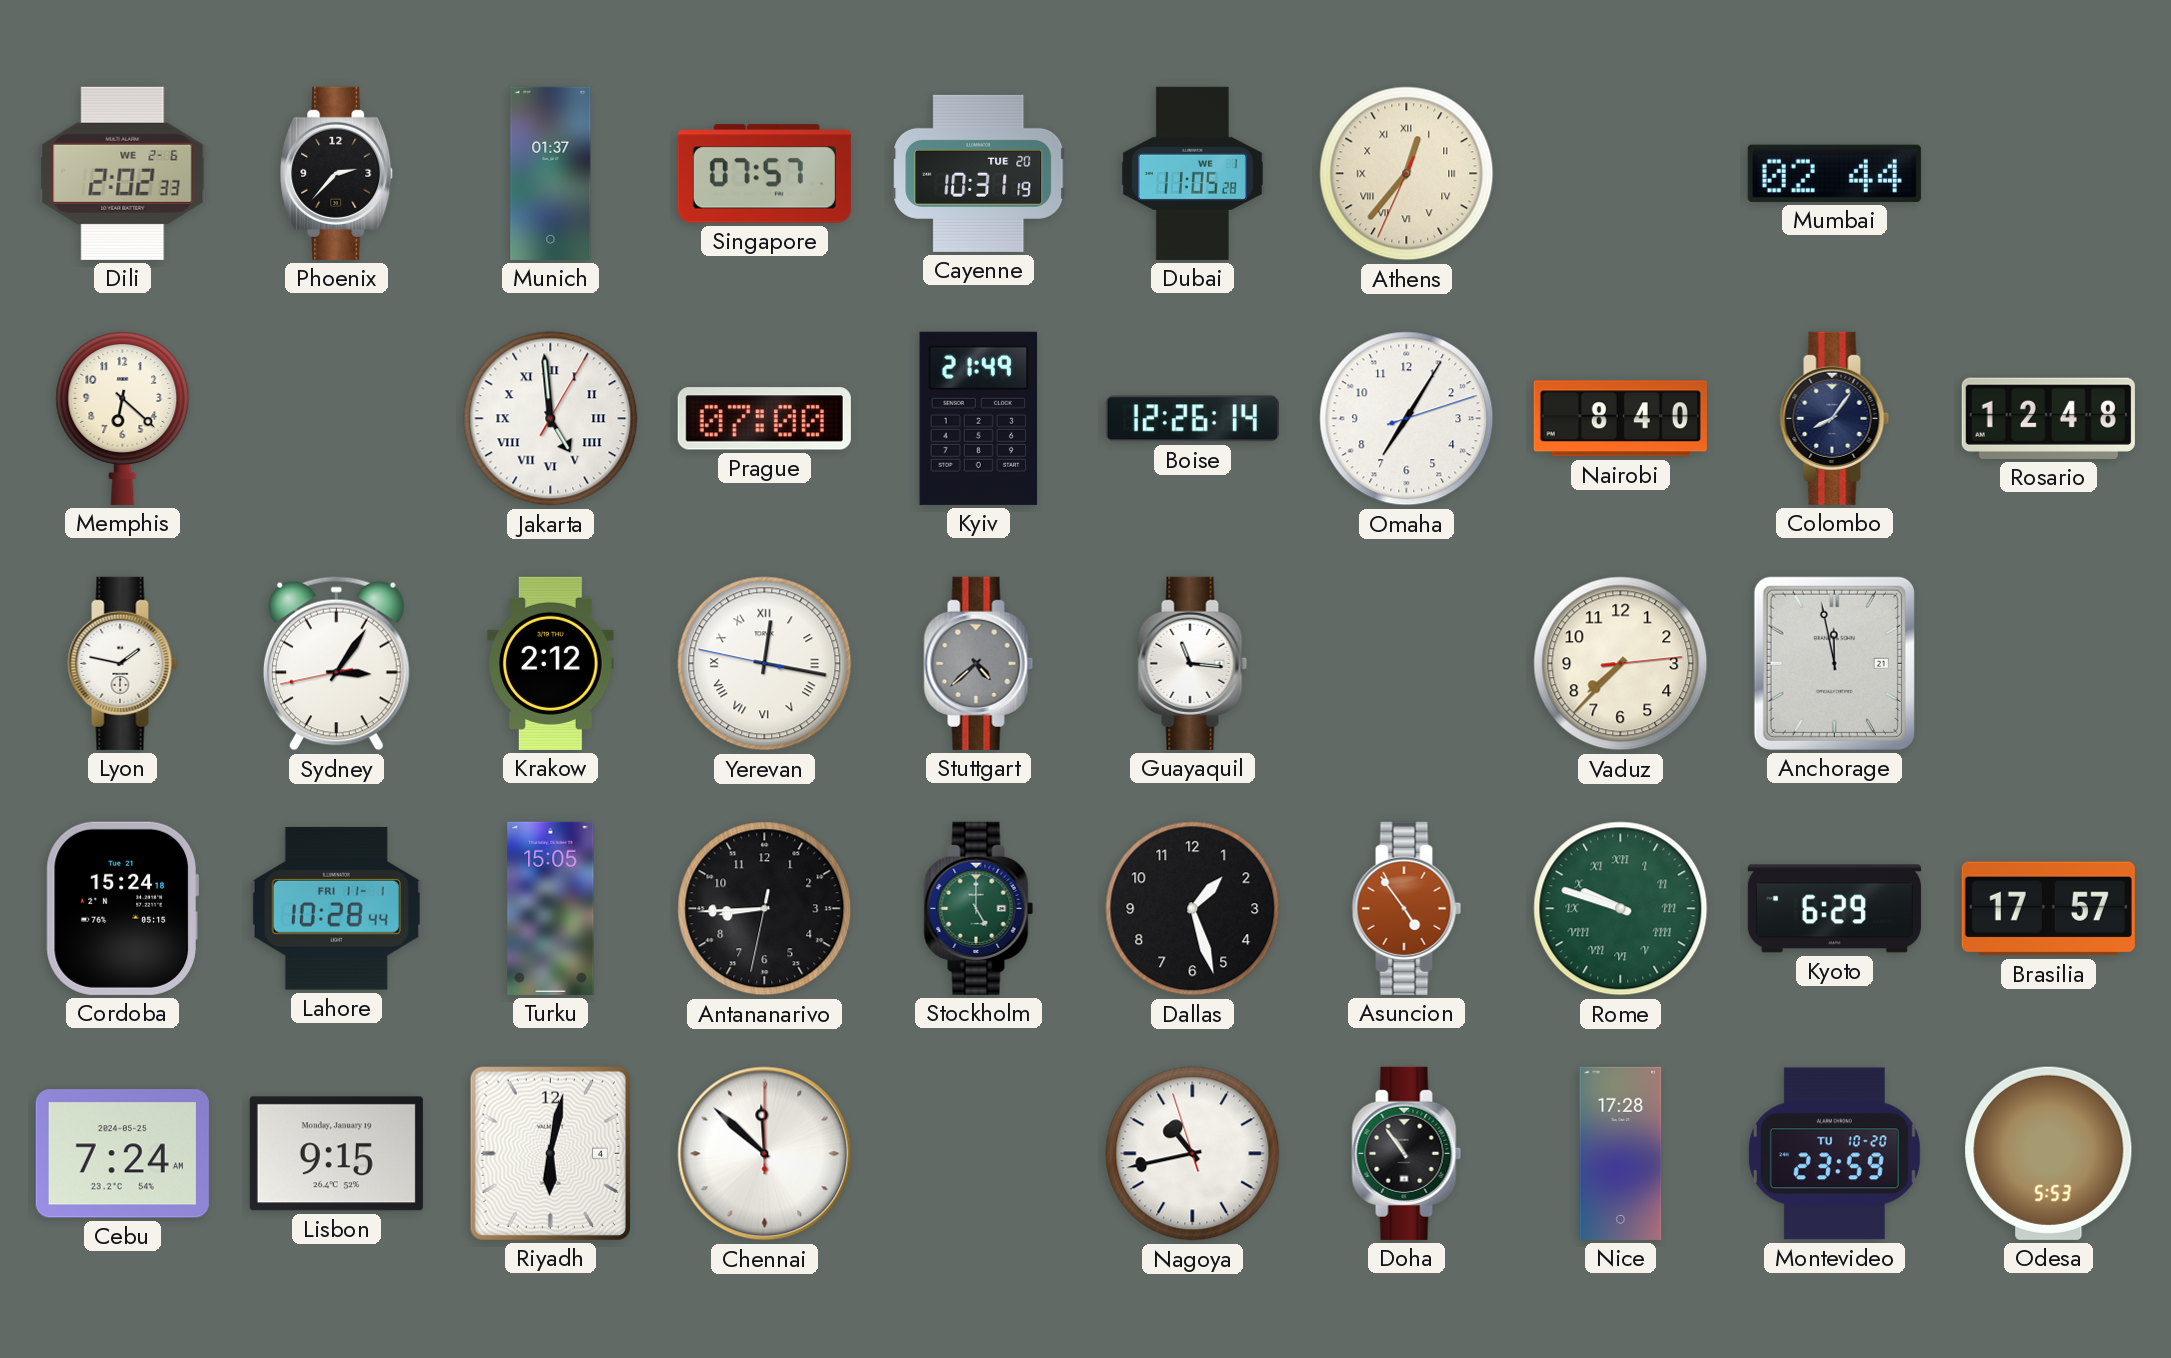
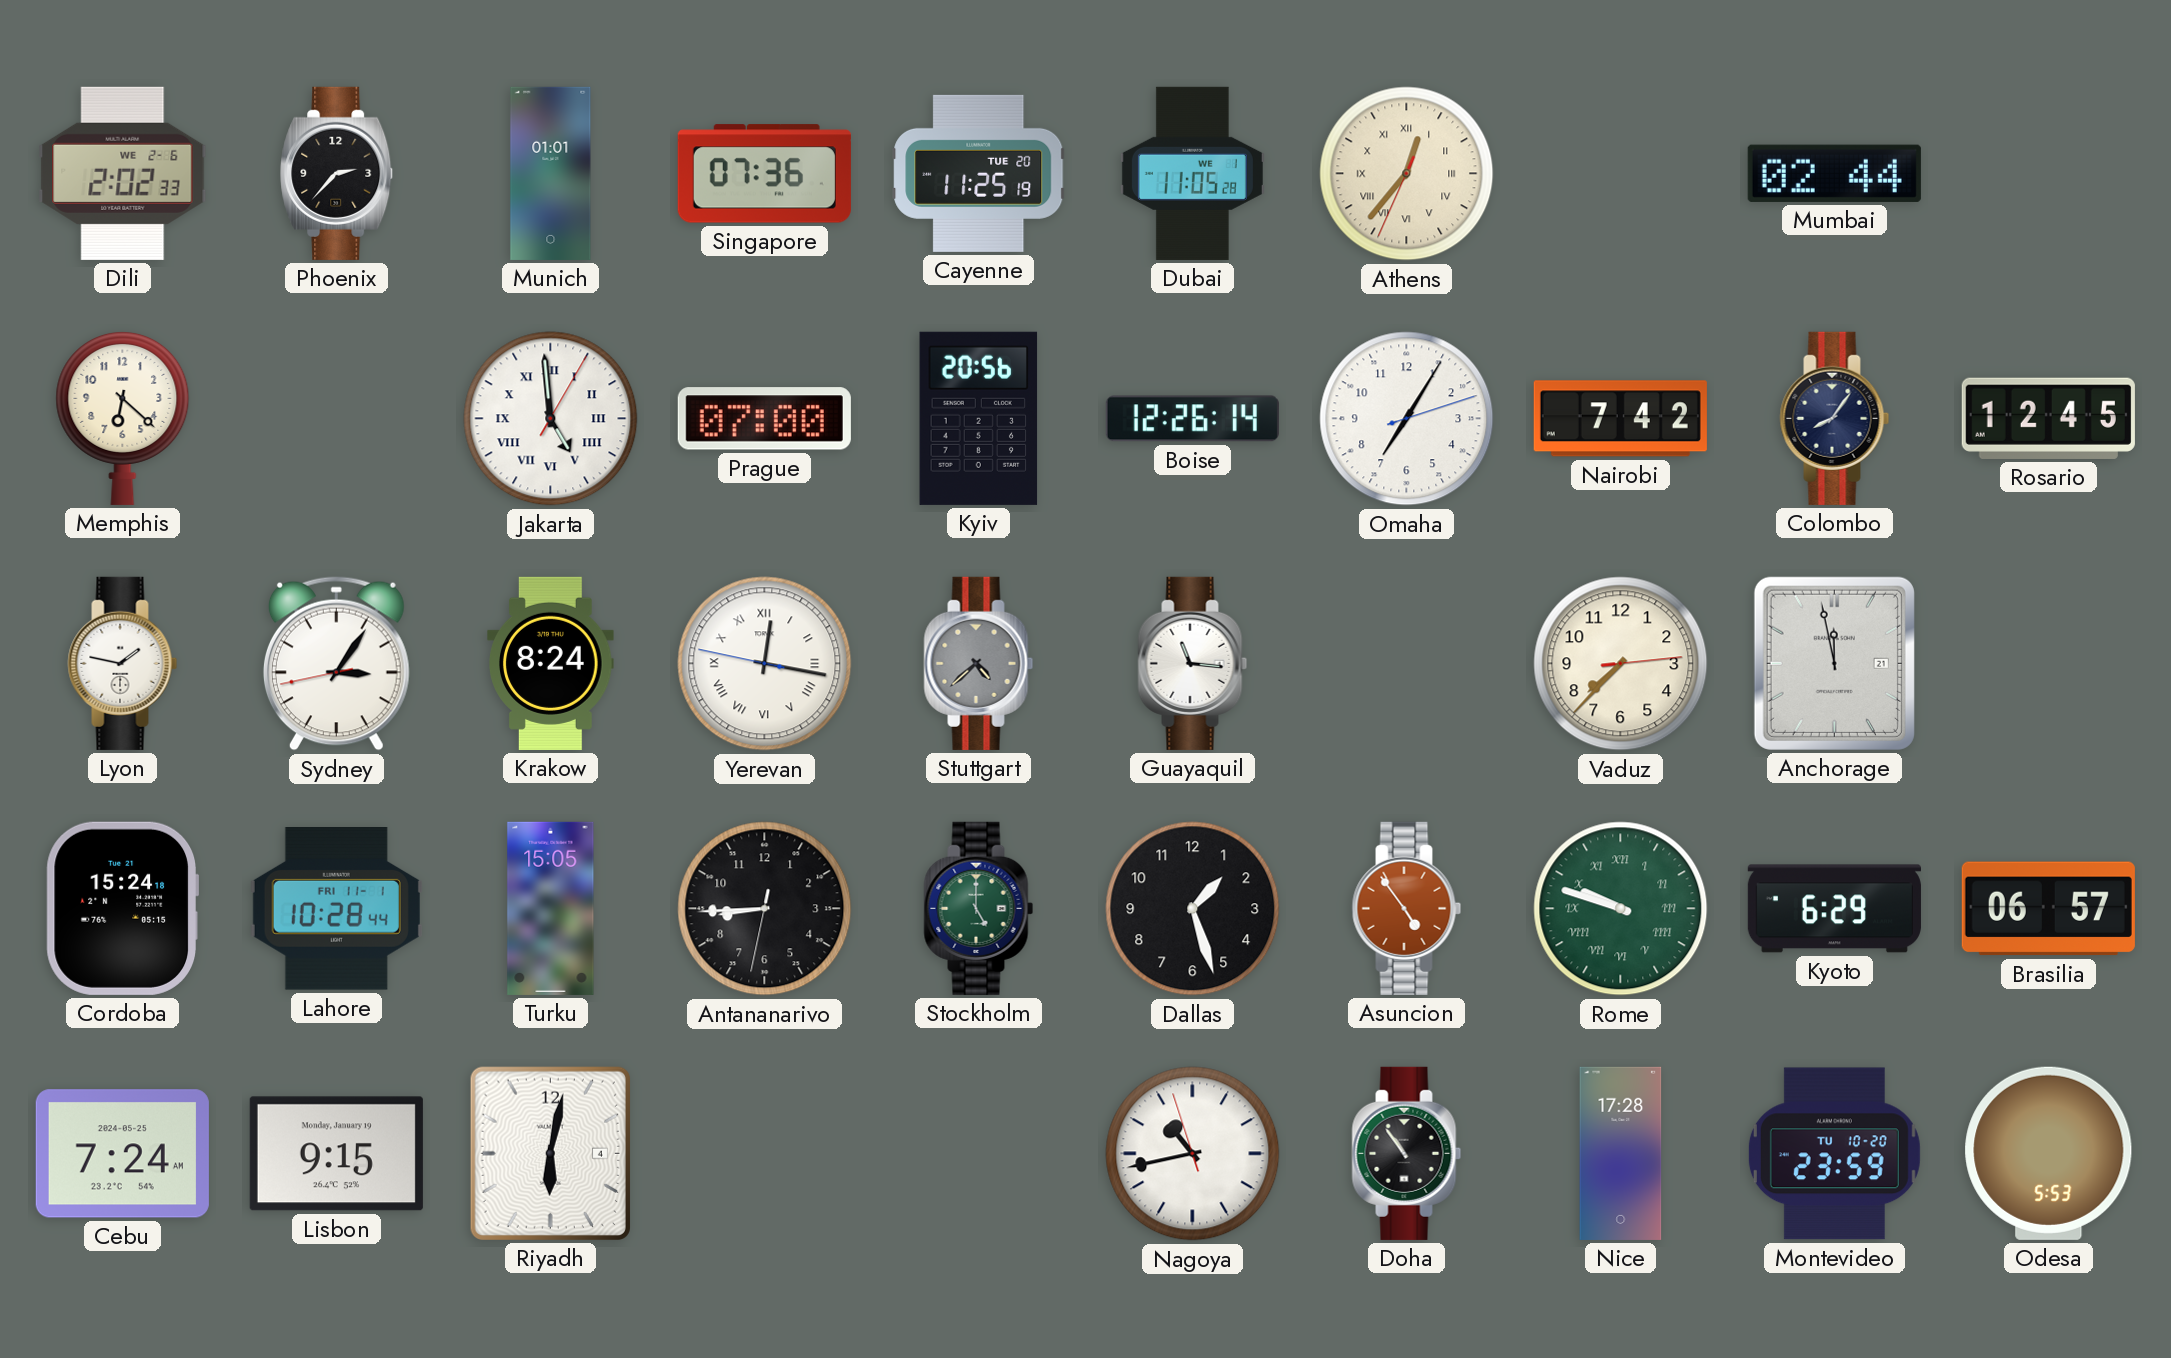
Munich: 01:37 -> 01:01 (551, 173)
Singapore: 07:57 -> 07:36 (764, 174)
Cayenne: 10:31 -> 11:25 (979, 173)
Kyiv: 21:49 -> 20:56 (979, 418)
Nairobi: 8:40 -> 7:42 (1620, 419)
Rosario: 12:48 -> 12:45 (2048, 418)
Krakow: 2:12 -> 8:24 (551, 663)
Brasilia: 17:57 -> 06:57 (2048, 909)
Chennai: 11:52 -> none (765, 1154)
